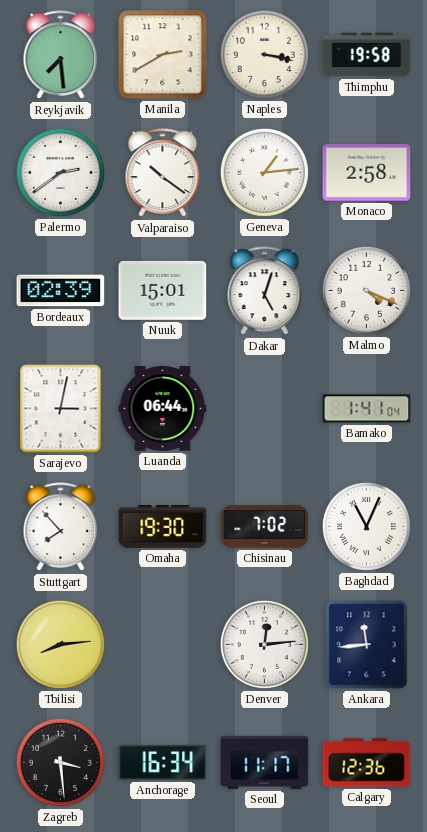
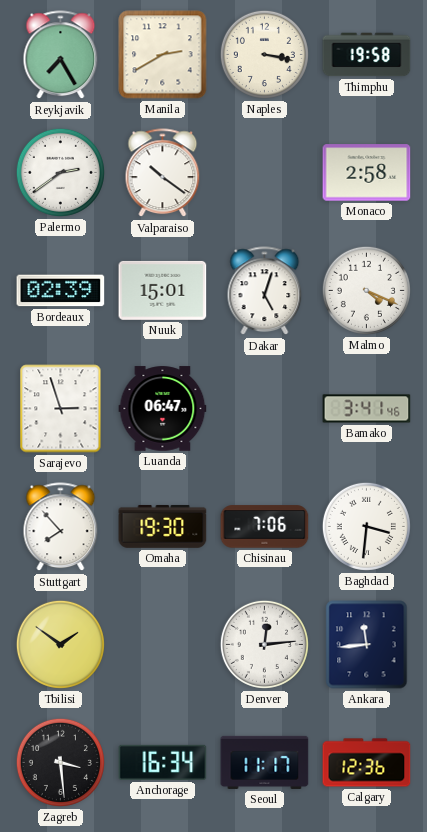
Reykjavik: 7:29 -> 7:25 (61, 55)
Geneva: 1:14 -> none (264, 172)
Sarajevo: 3:02 -> 2:57 (61, 409)
Luanda: 06:44 -> 06:47 (163, 409)
Bamako: 1:41 -> 3:41 (367, 409)
Chisinau: 7:02 -> 7:06 (265, 527)
Baghdad: 11:04 -> 3:31 (366, 526)
Tbilisi: 8:14 -> 1:51 (60, 644)
